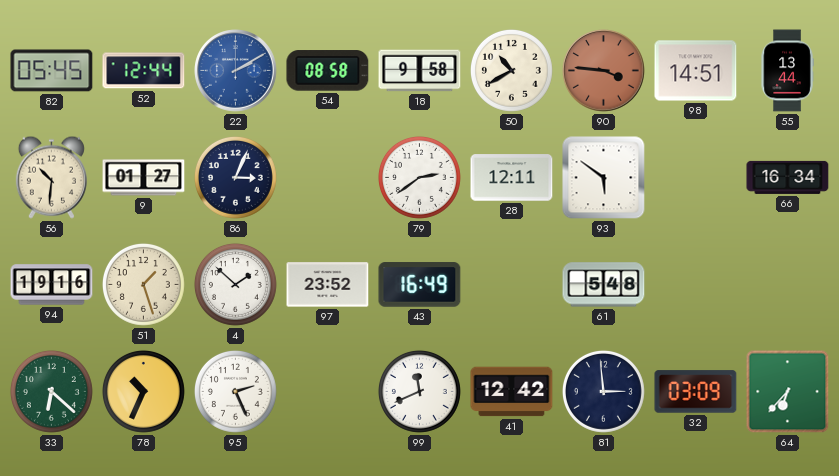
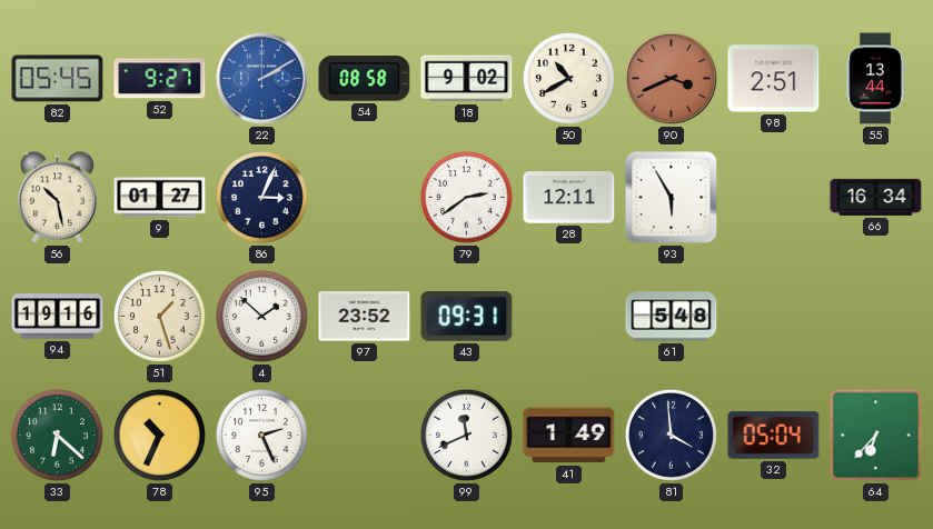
52: 12:44 -> 9:27 (160, 79)
18: 9:58 -> 9:02 (467, 79)
90: 3:46 -> 3:41 (672, 79)
98: 14:51 -> 2:51 (774, 79)
56: 10:31 -> 10:28 (57, 197)
93: 5:51 -> 5:55 (672, 198)
43: 16:49 -> 09:31 (467, 317)
41: 12:42 -> 1:49 (569, 436)
81: 2:59 -> 3:59 (671, 435)
32: 03:09 -> 05:04 (774, 436)
